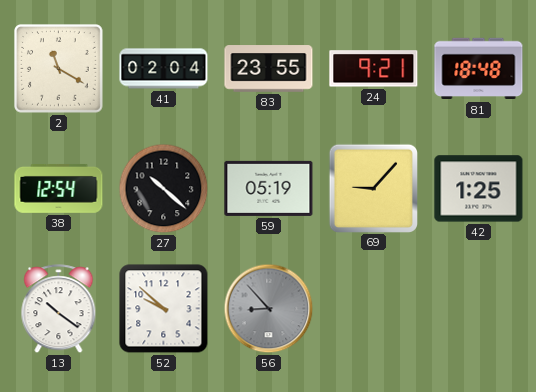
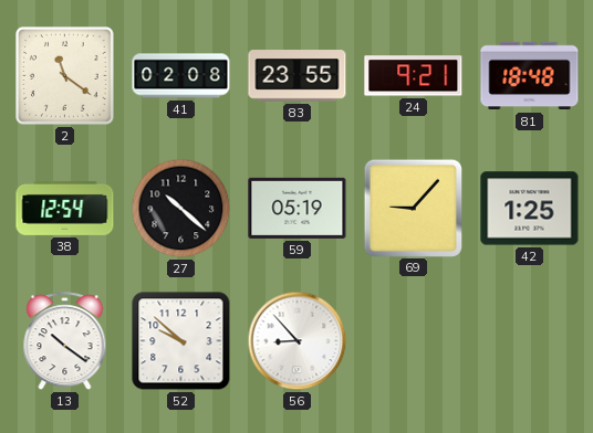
2: 11:20 -> 11:21 (65, 76)
41: 02:04 -> 02:08 (181, 76)
56 dial: grey -> white (298, 341)
